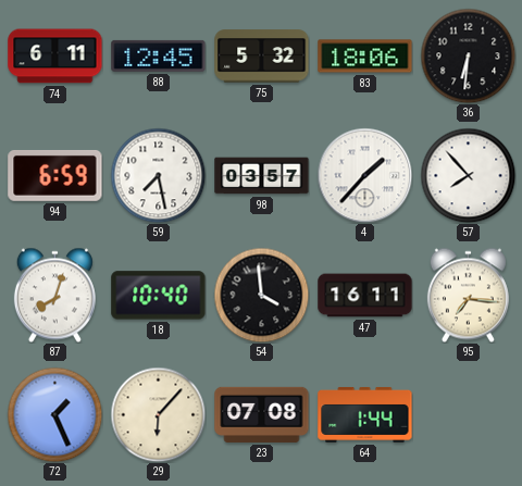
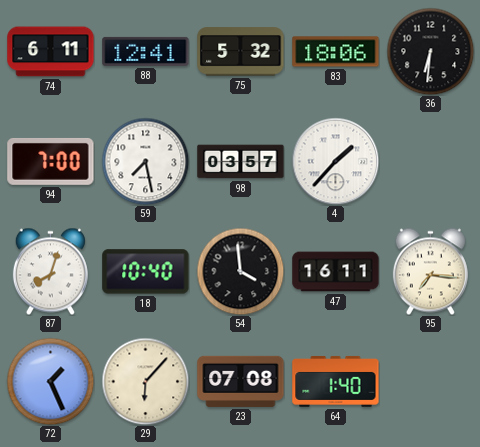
88: 12:45 -> 12:41 (146, 51)
94: 6:59 -> 7:00 (51, 161)
57: 7:53 -> none (468, 175)
64: 1:44 -> 1:40 (336, 381)
